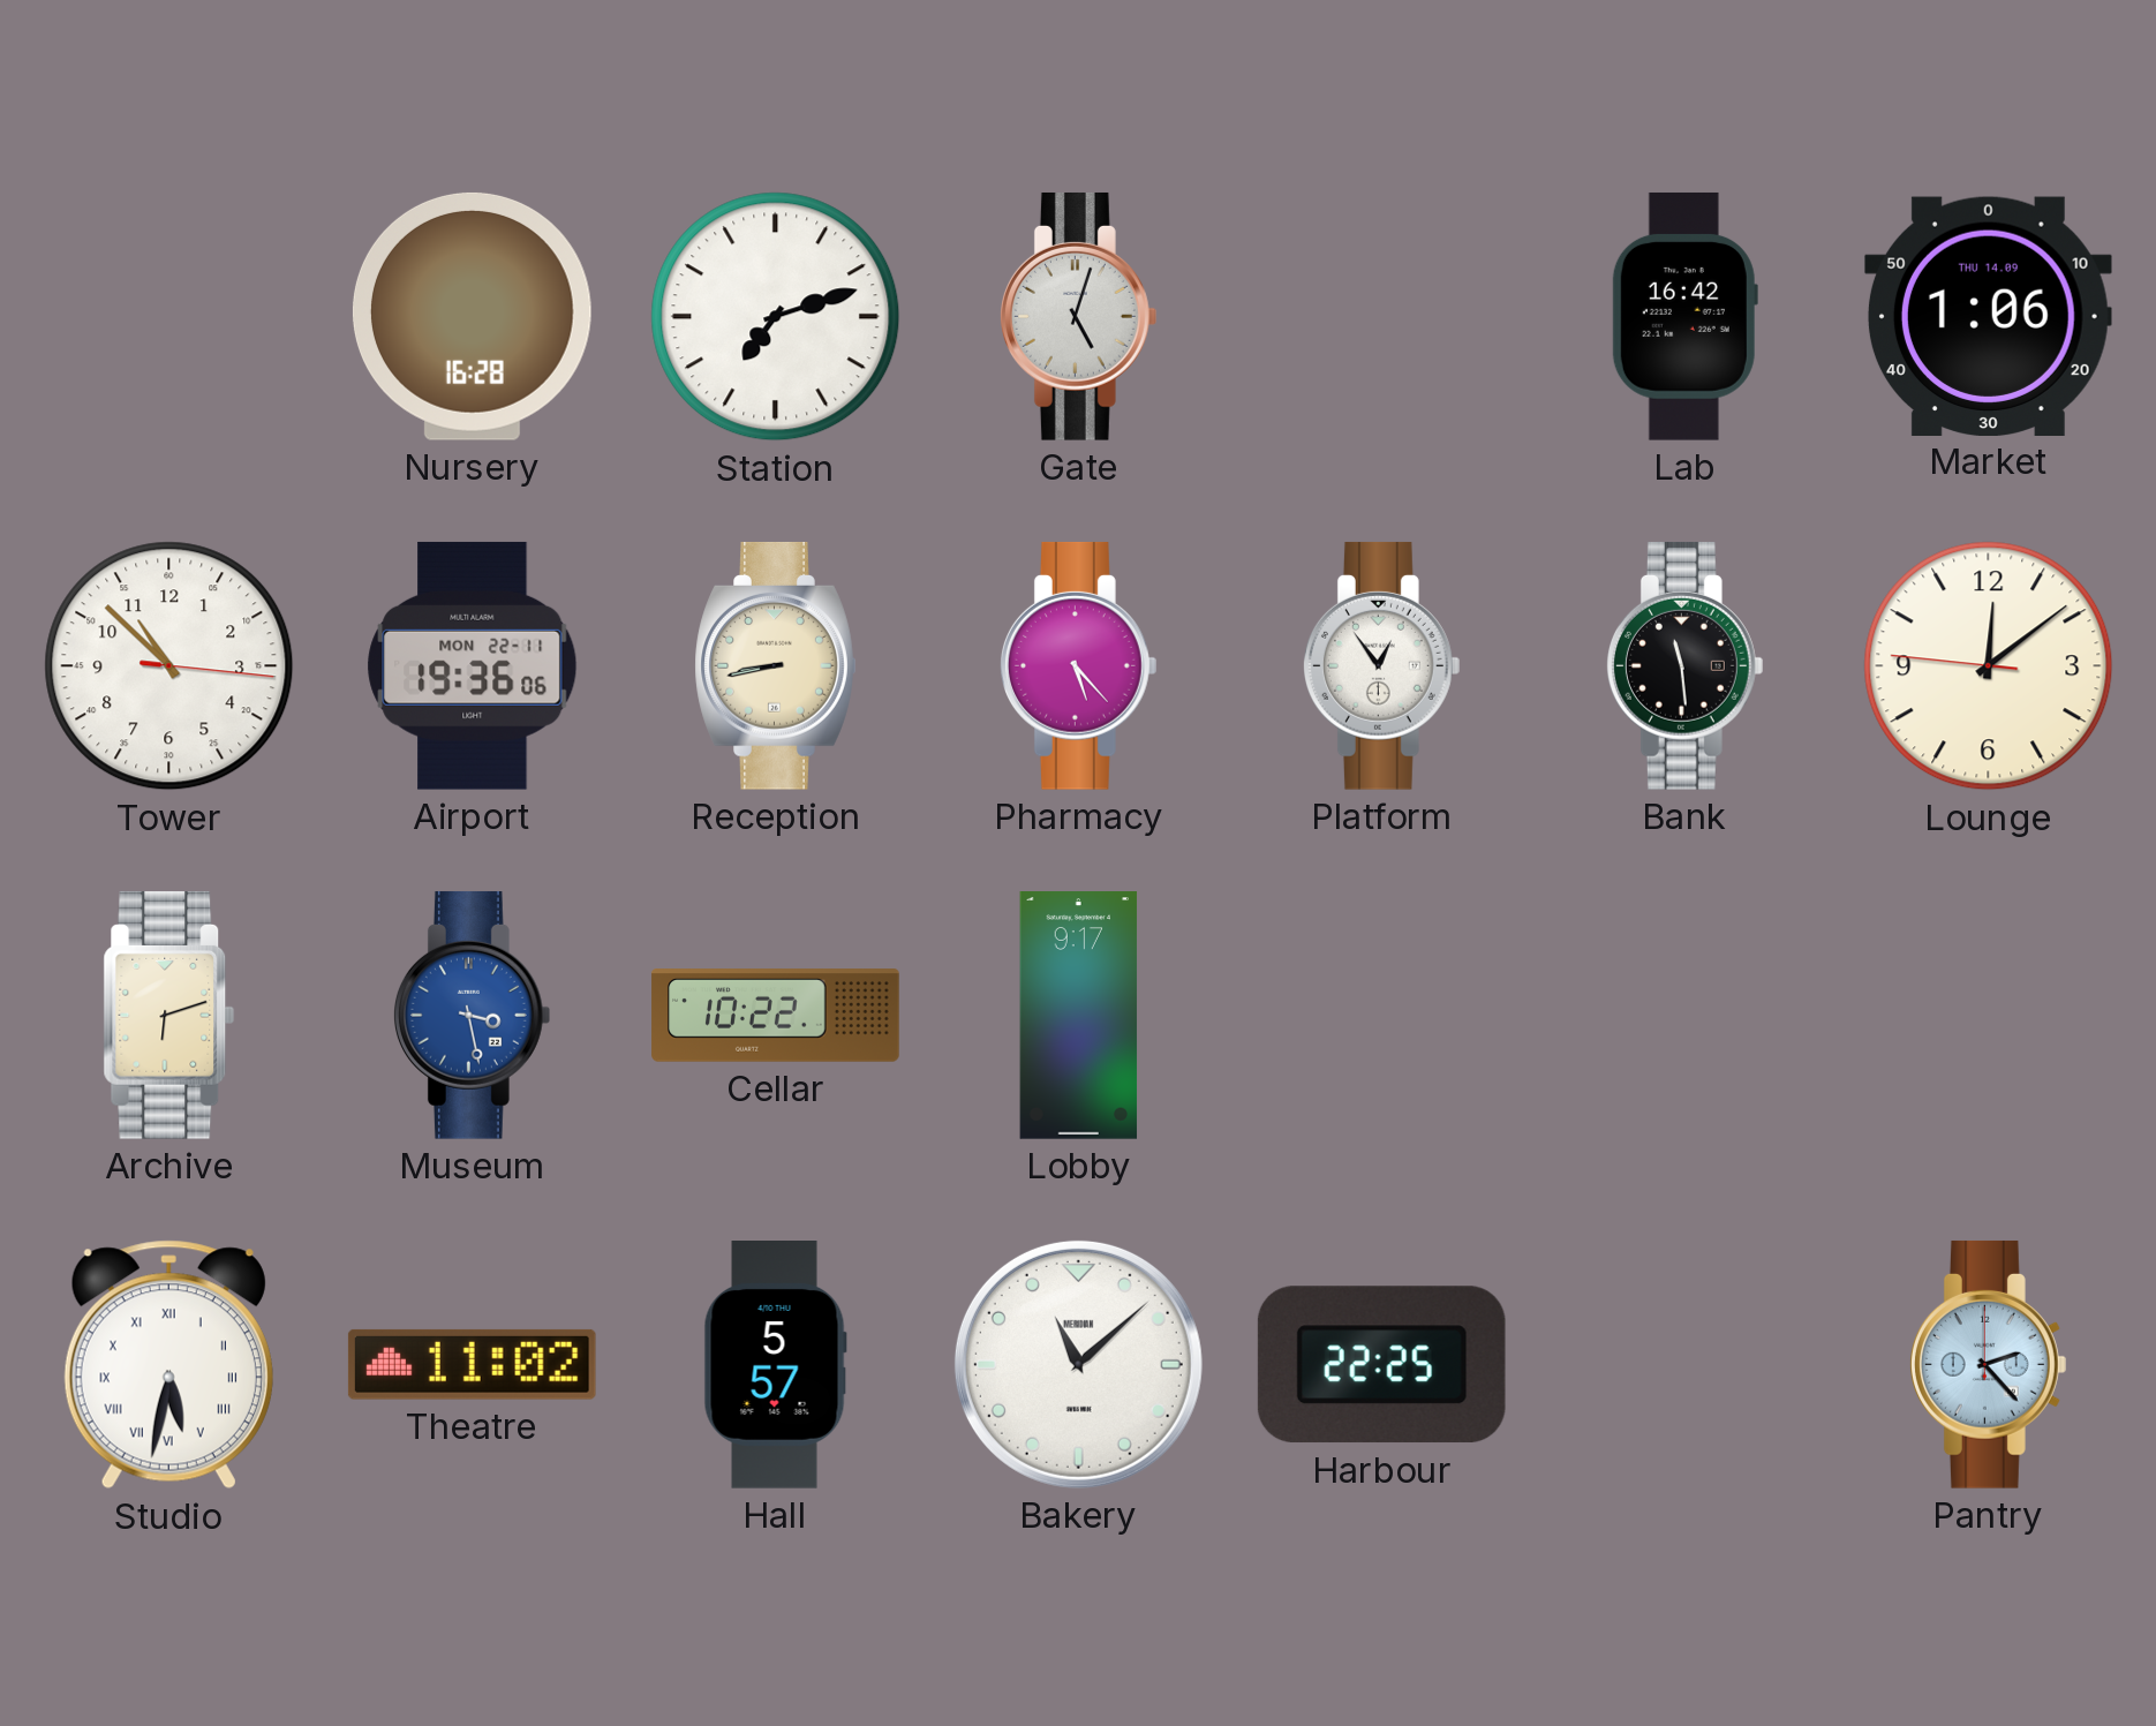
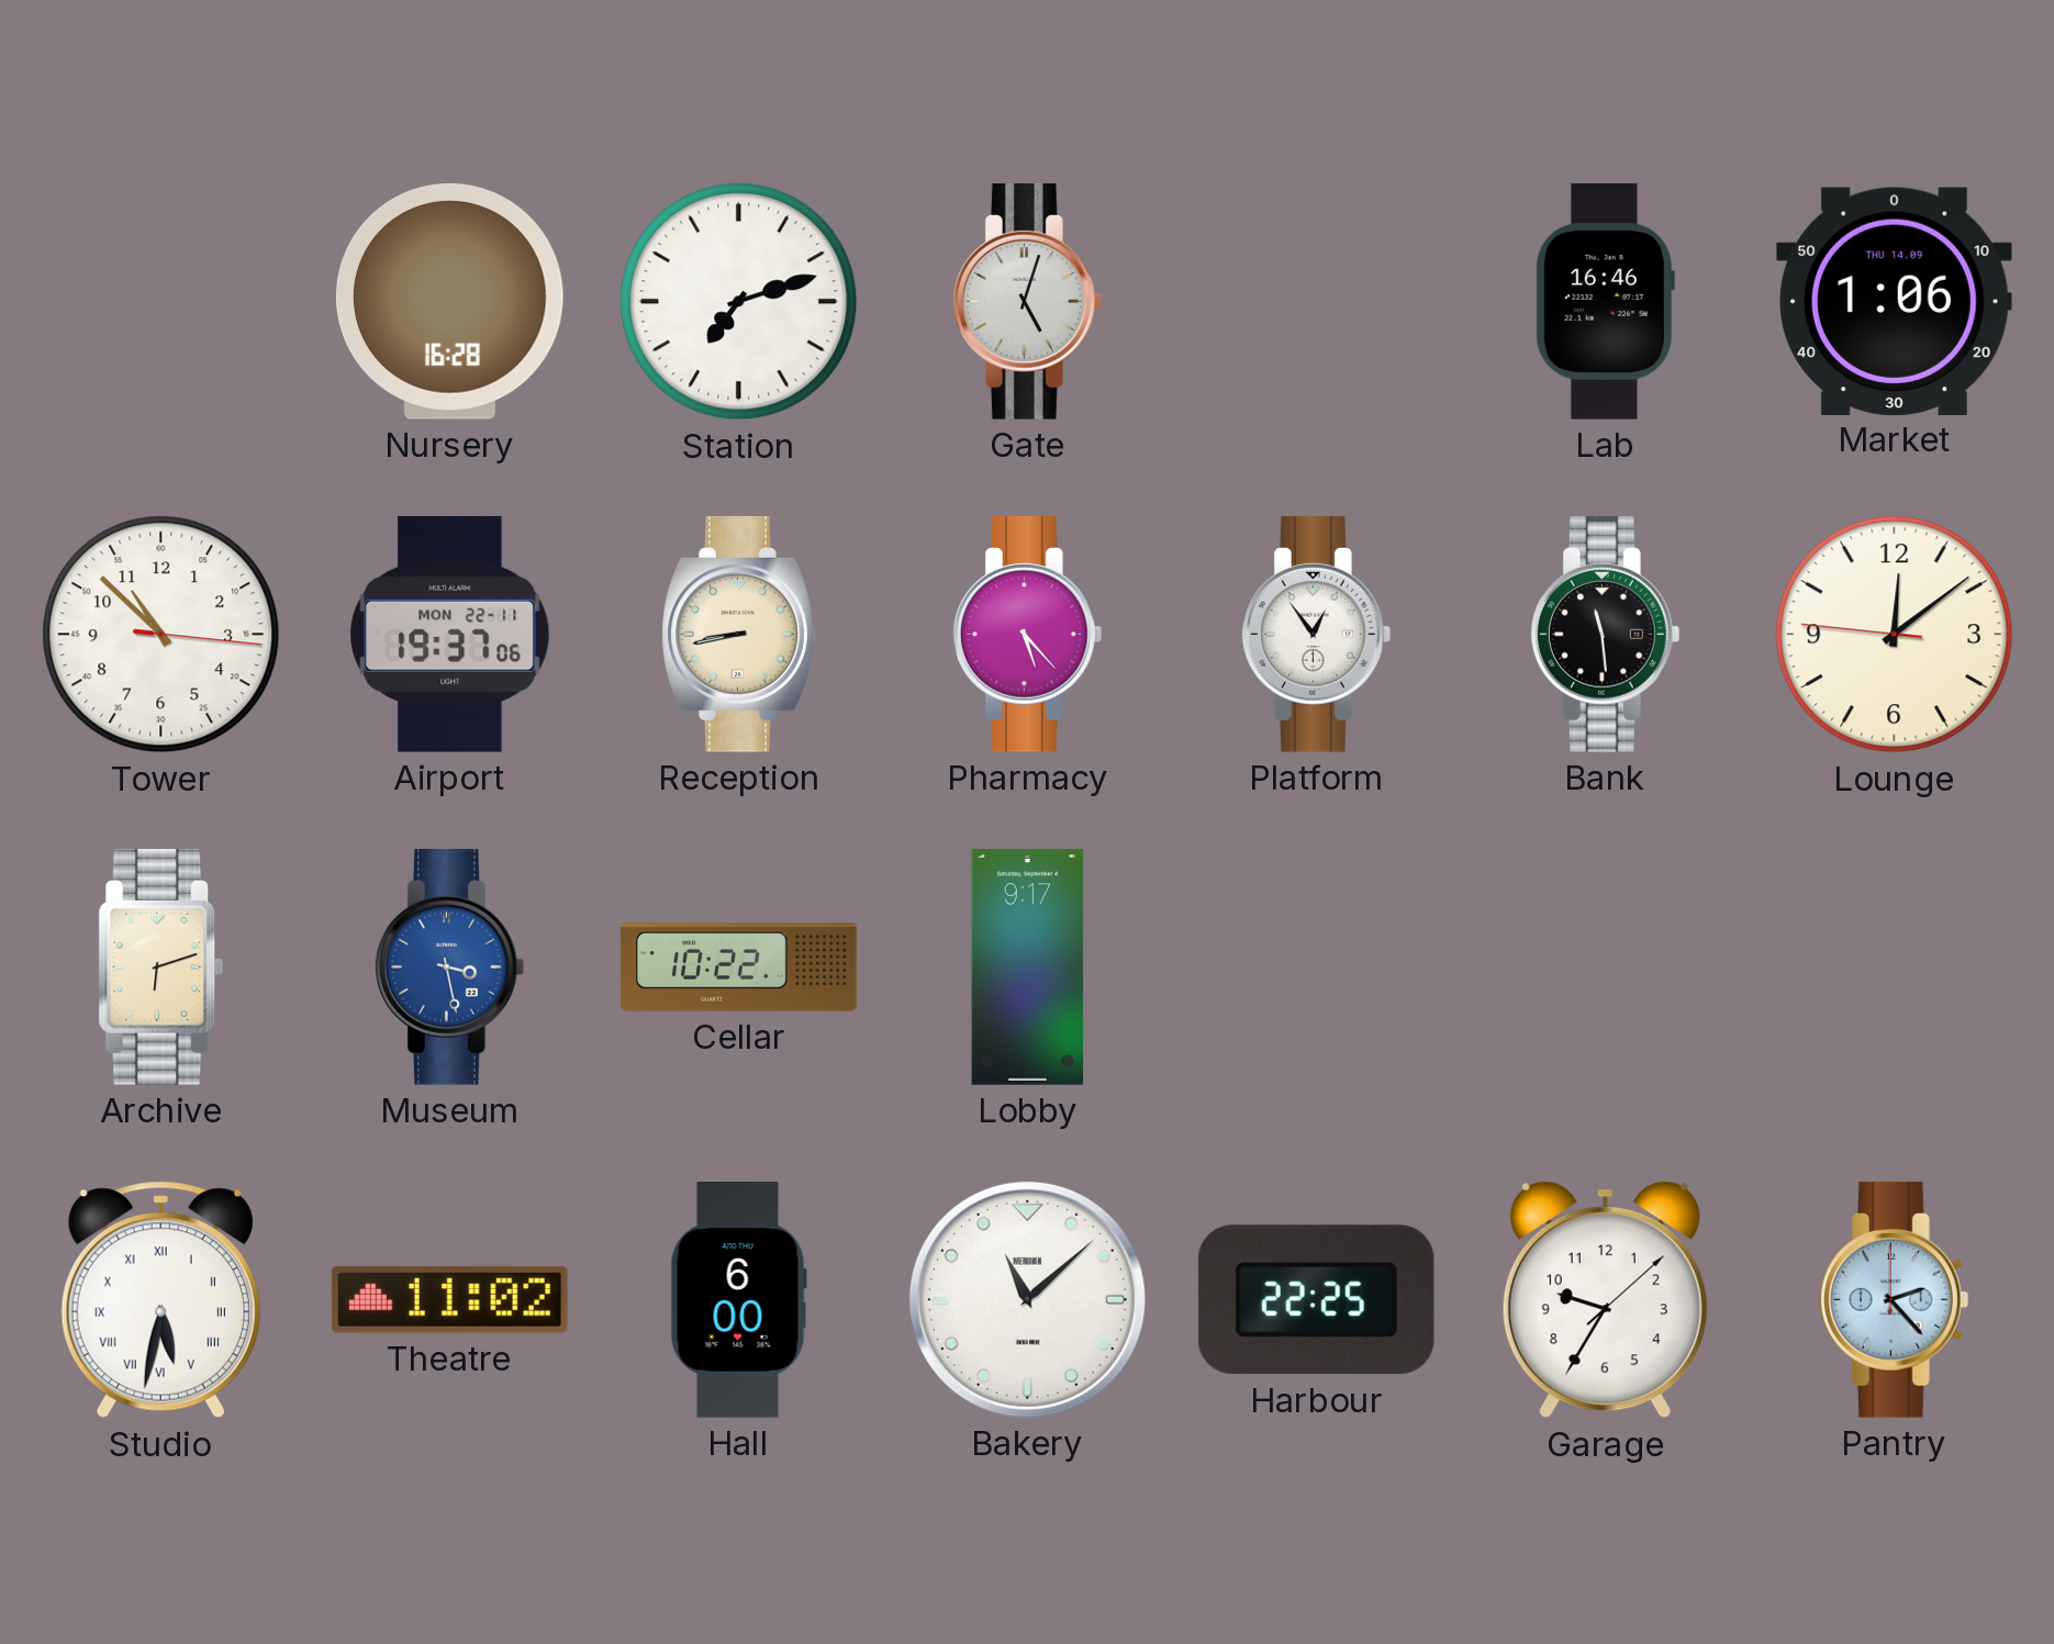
Lab: 16:42 -> 16:46 (1605, 301)
Airport: 19:36 -> 19:37 (450, 634)
Hall: 5:57 -> 6:00 (738, 1300)
Garage: none -> 9:35 (1605, 1300)
